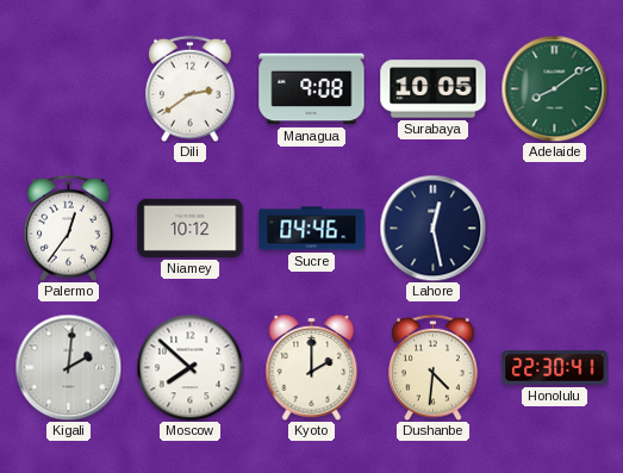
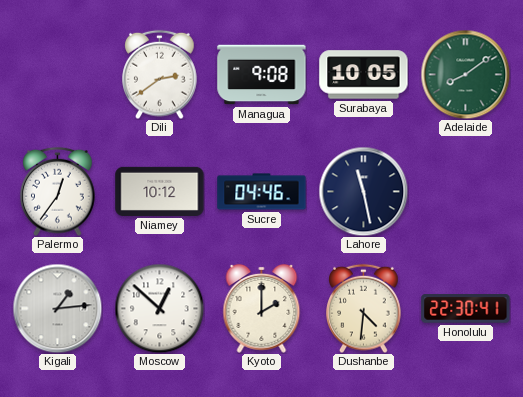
Lahore: 12:28 -> 11:28 (363, 191)
Kigali: 2:01 -> 1:14 (57, 308)
Moscow: 7:52 -> 12:52 (159, 308)
